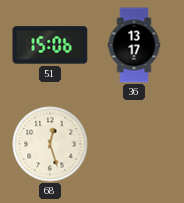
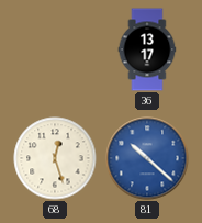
51: 15:06 -> none (50, 45)
81: none -> 10:22 (147, 158)
